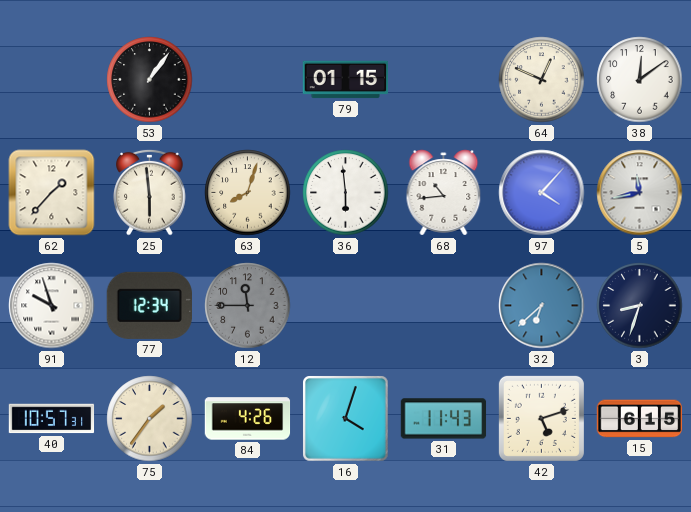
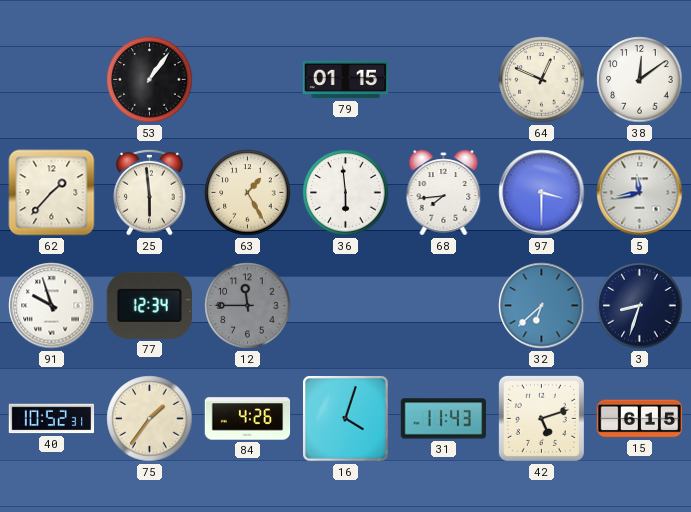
63: 8:03 -> 1:25 (248, 193)
68: 10:44 -> 7:44 (444, 193)
97: 4:07 -> 3:30 (542, 193)
40: 10:57 -> 10:52 (52, 419)
